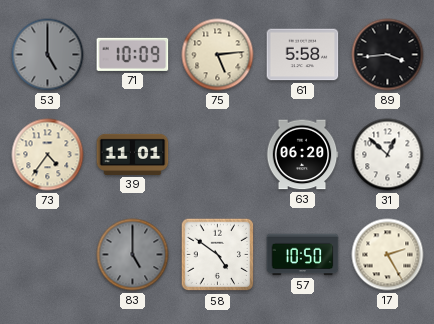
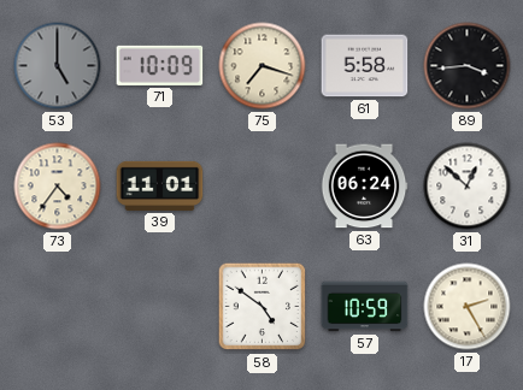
75: 5:14 -> 7:18 (263, 66)
63: 06:20 -> 06:24 (364, 187)
83: 5:00 -> none (133, 255)
57: 10:50 -> 10:59 (365, 307)
